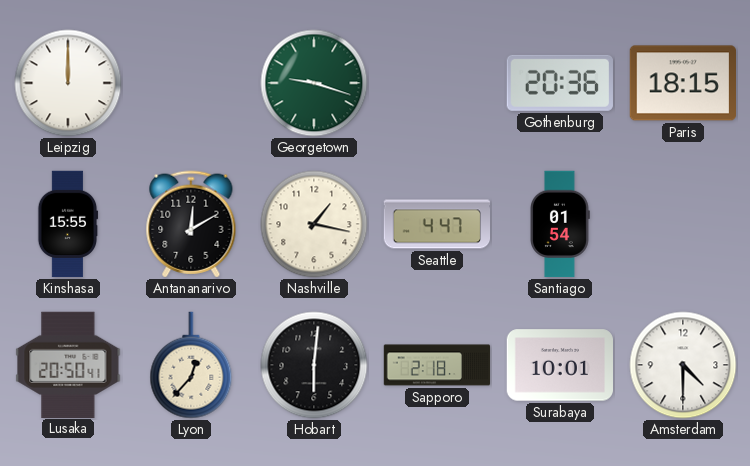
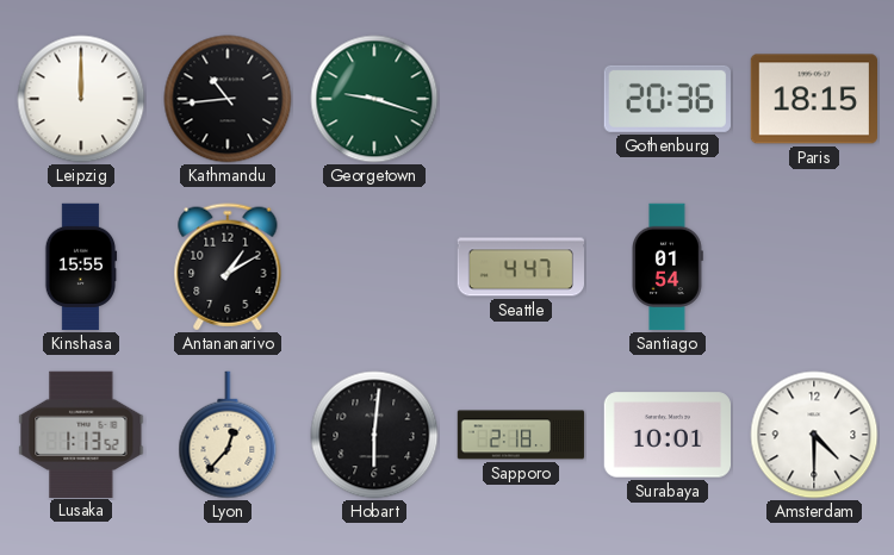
Kathmandu: none -> 10:44 (228, 99)
Antananarivo: 12:10 -> 1:10 (228, 267)
Nashville: 1:17 -> none (314, 224)
Lusaka: 20:50 -> 1:13 (81, 434)
